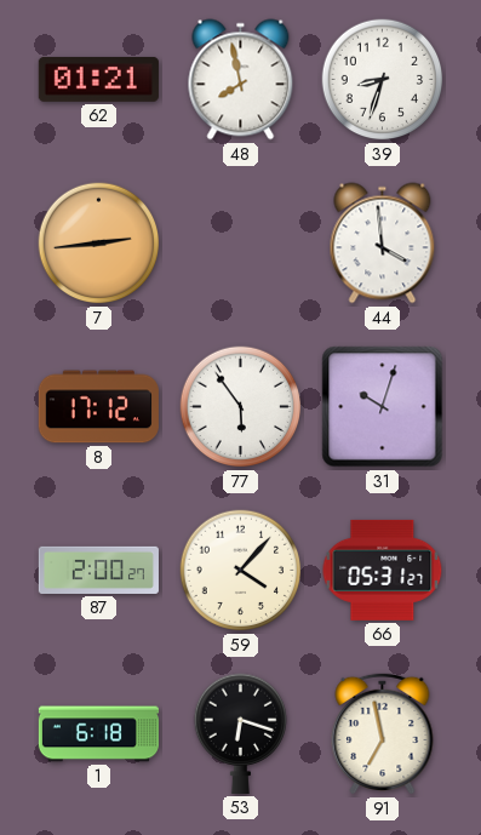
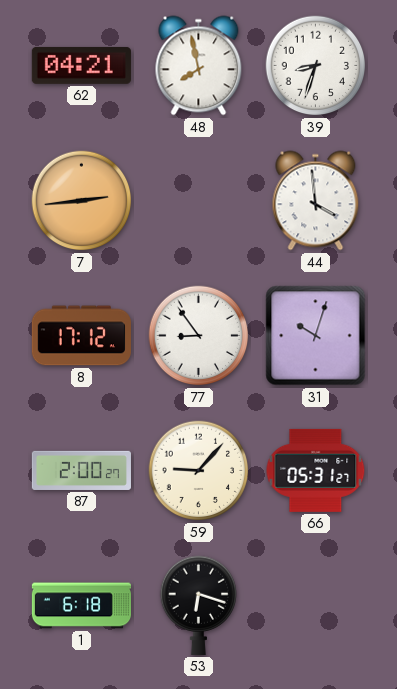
62: 01:21 -> 04:21 (81, 65)
77: 5:54 -> 8:54 (199, 336)
59: 4:07 -> 9:07 (199, 471)
91: 6:58 -> none (383, 733)
